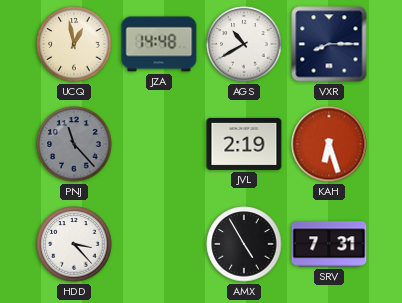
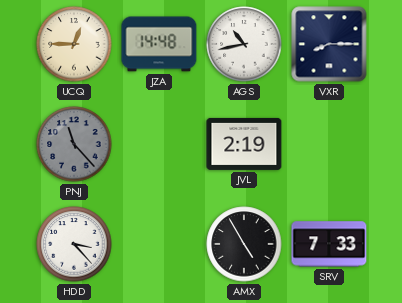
UCQ: 12:58 -> 12:45 (74, 44)
AGS: 10:40 -> 10:43 (244, 44)
KAH: 6:27 -> none (329, 144)
SRV: 7:31 -> 7:33 (329, 244)
